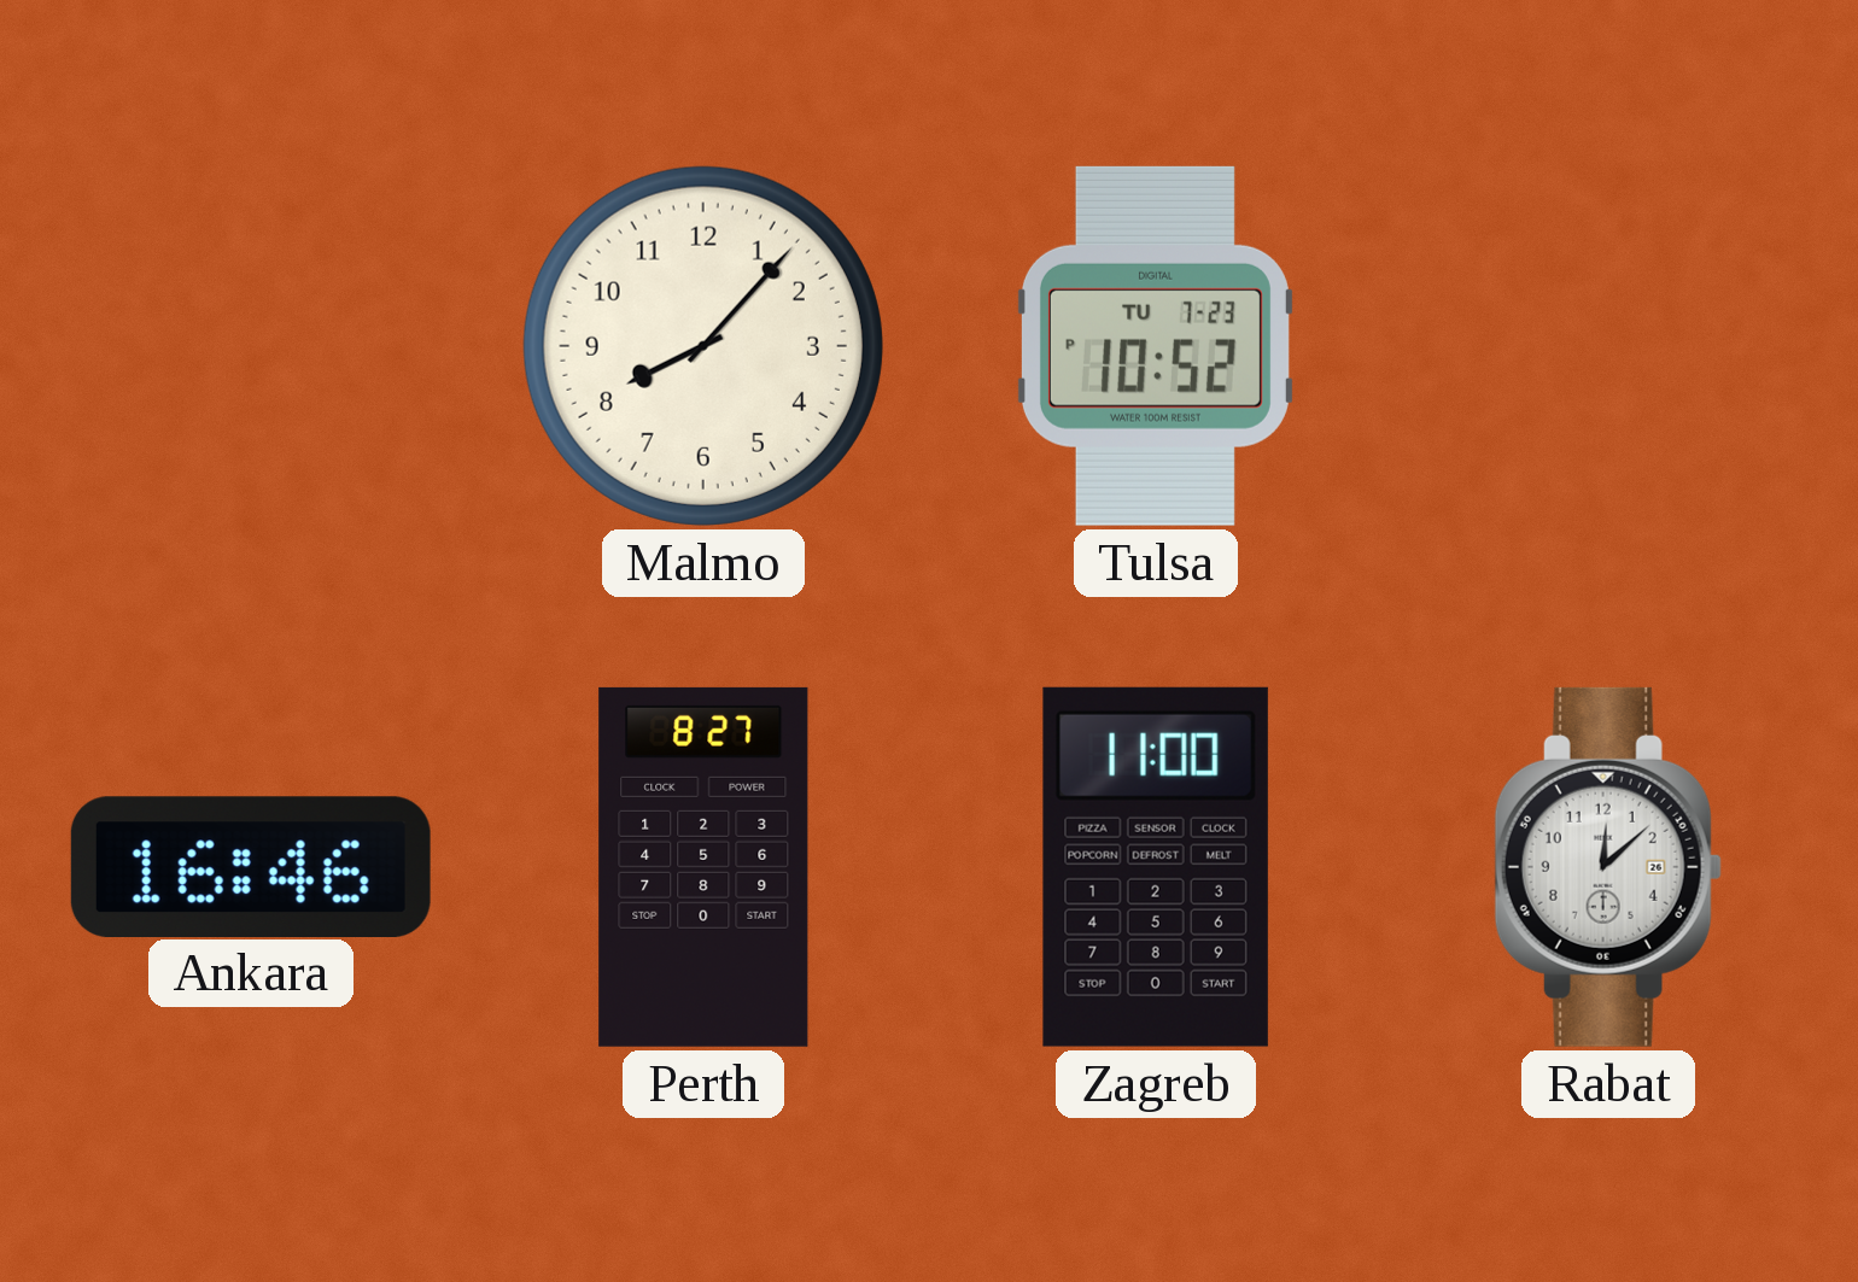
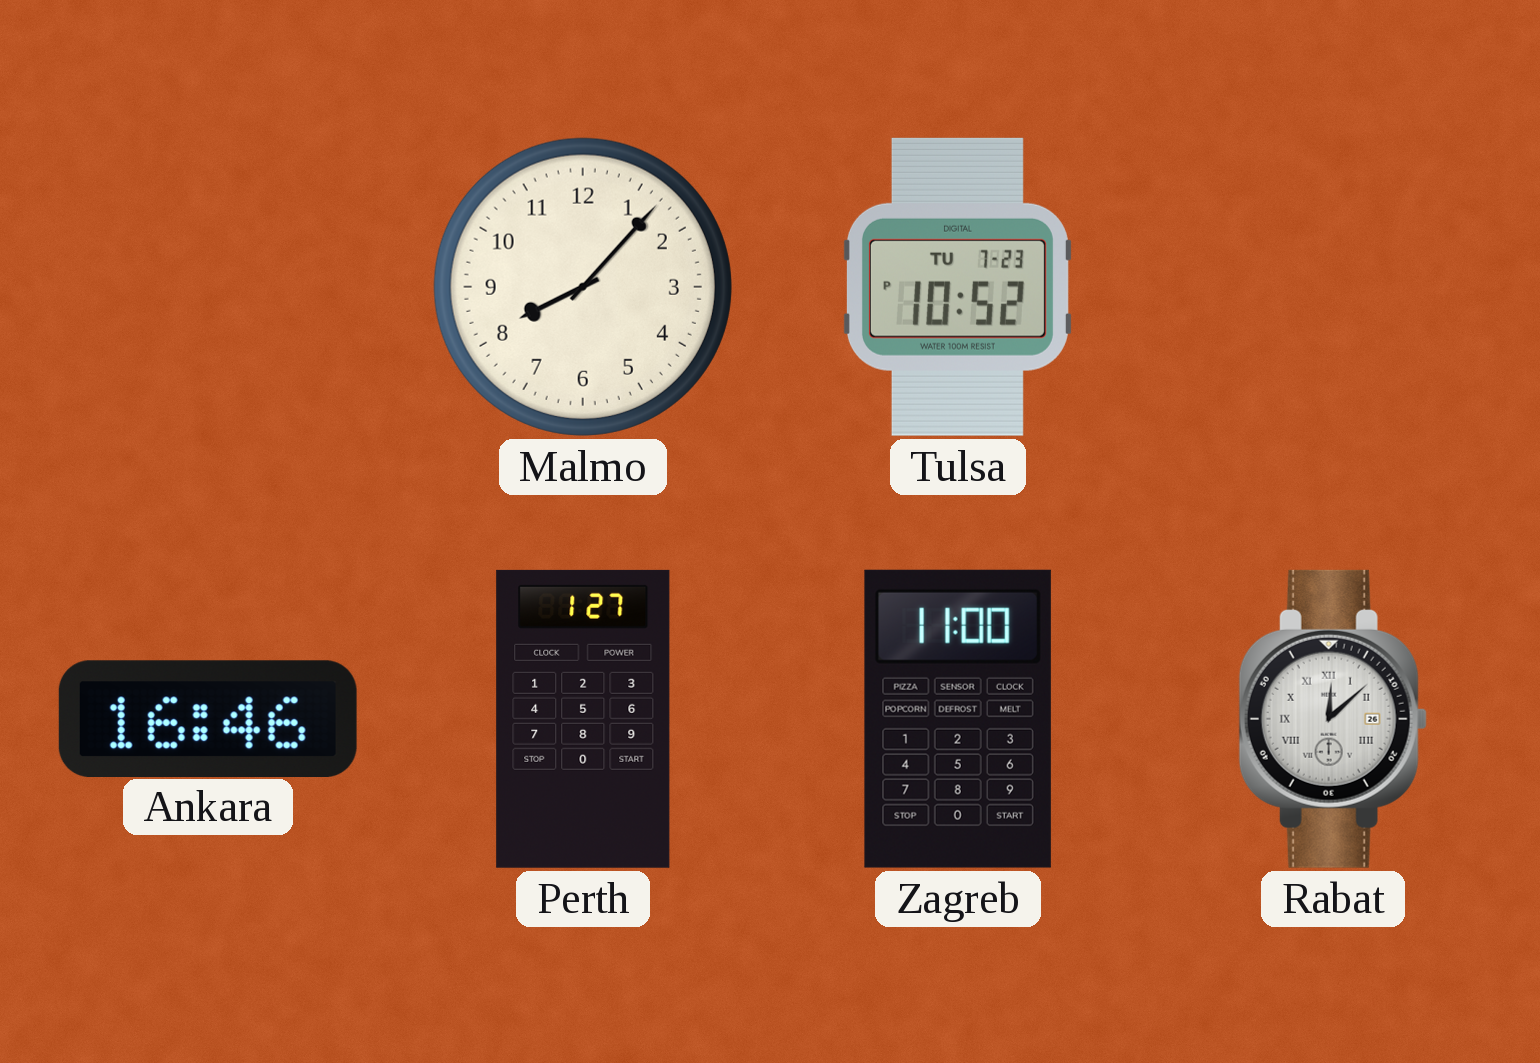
Perth: 8:27 -> 1:27 (583, 719)
Rabat numerals: Arabic -> Roman (1333, 719)
